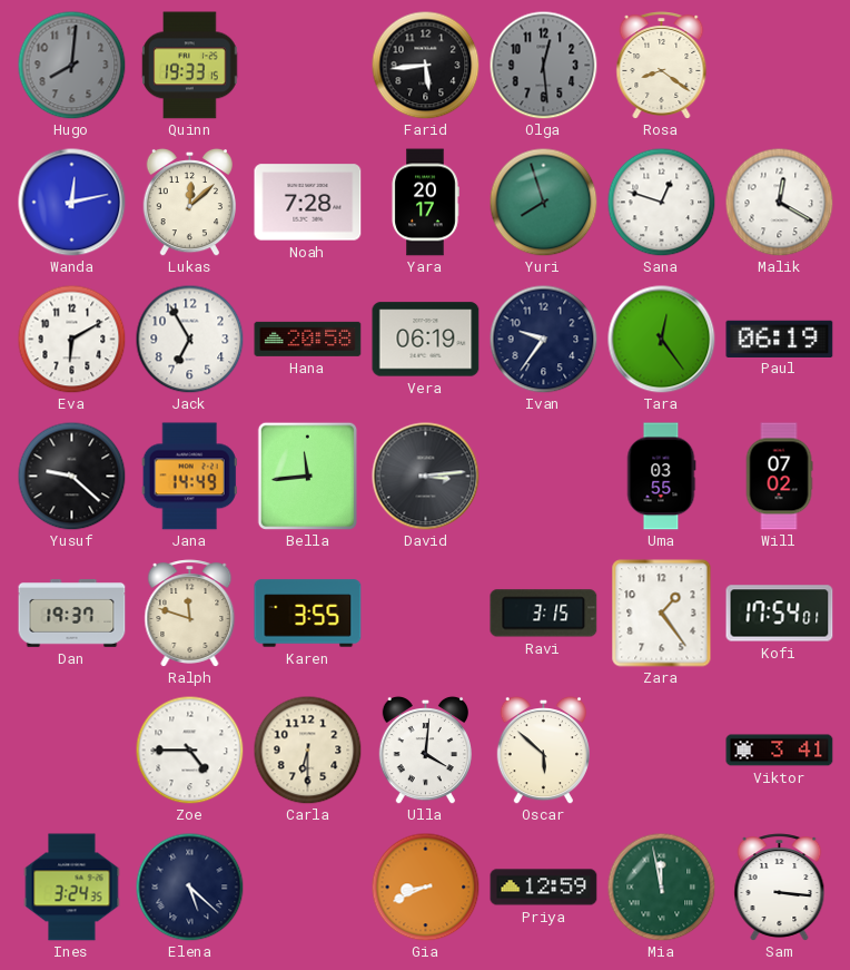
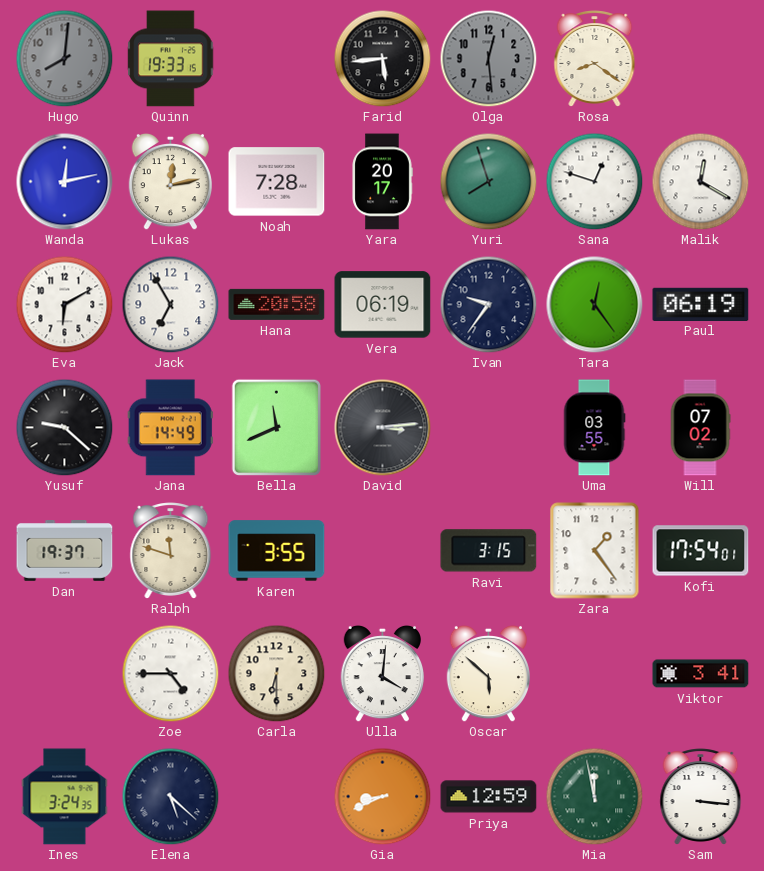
Lukas: 12:08 -> 12:13 (170, 181)
Bella: 11:44 -> 11:41 (276, 427)
